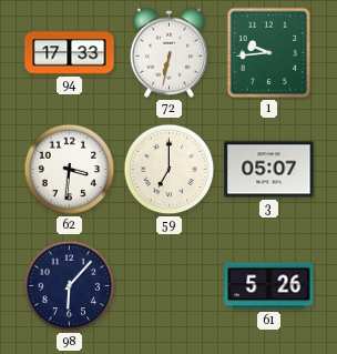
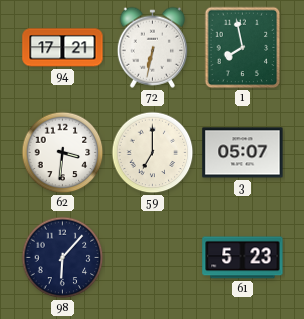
94: 17:33 -> 17:21 (63, 48)
1: 9:44 -> 7:58 (243, 48)
61: 5:26 -> 5:23 (243, 258)
